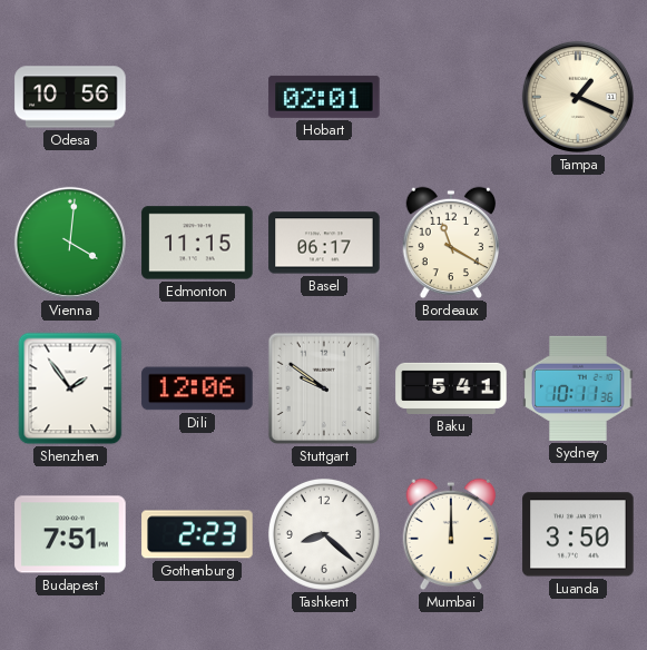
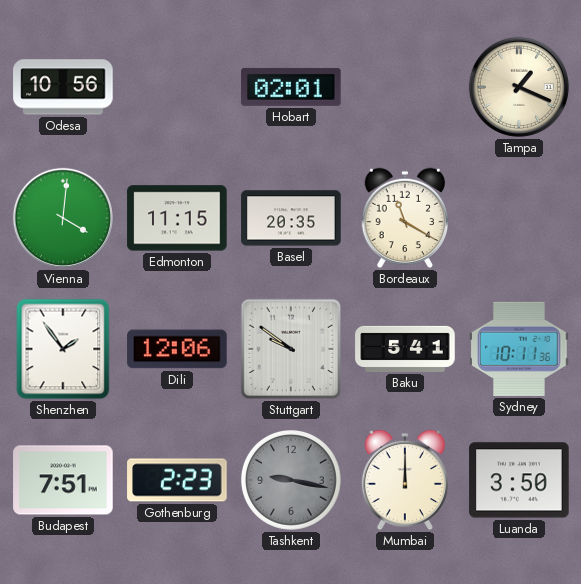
Basel: 06:17 -> 20:35 (291, 218)
Tashkent: 8:22 -> 9:17 (291, 480)
Tashkent dial: white -> grey (291, 480)
